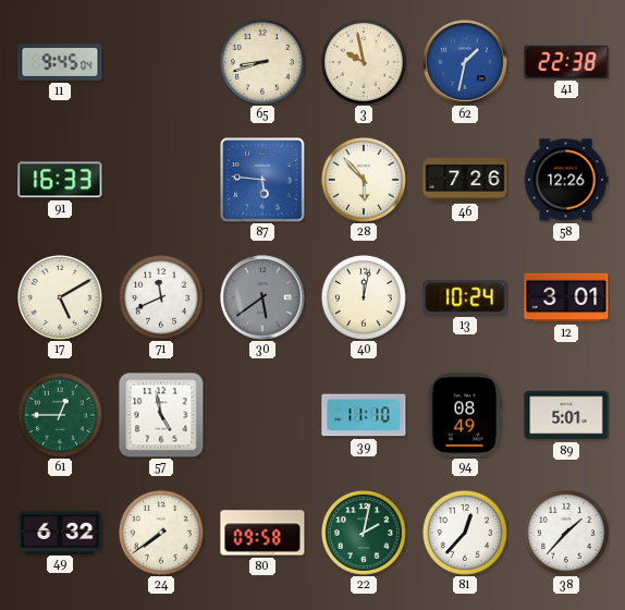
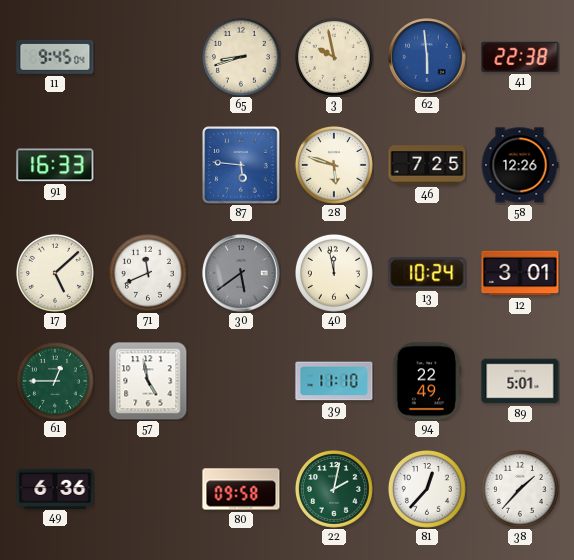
62: 1:32 -> 5:59 (427, 57)
28: 5:53 -> 5:48 (334, 165)
46: 7:26 -> 7:25 (427, 165)
17: 5:10 -> 5:08 (55, 273)
40: 12:02 -> 11:58 (334, 273)
94: 08:49 -> 22:49 (427, 381)
49: 6:32 -> 6:36 (55, 488)
24: 7:39 -> none (161, 533)
